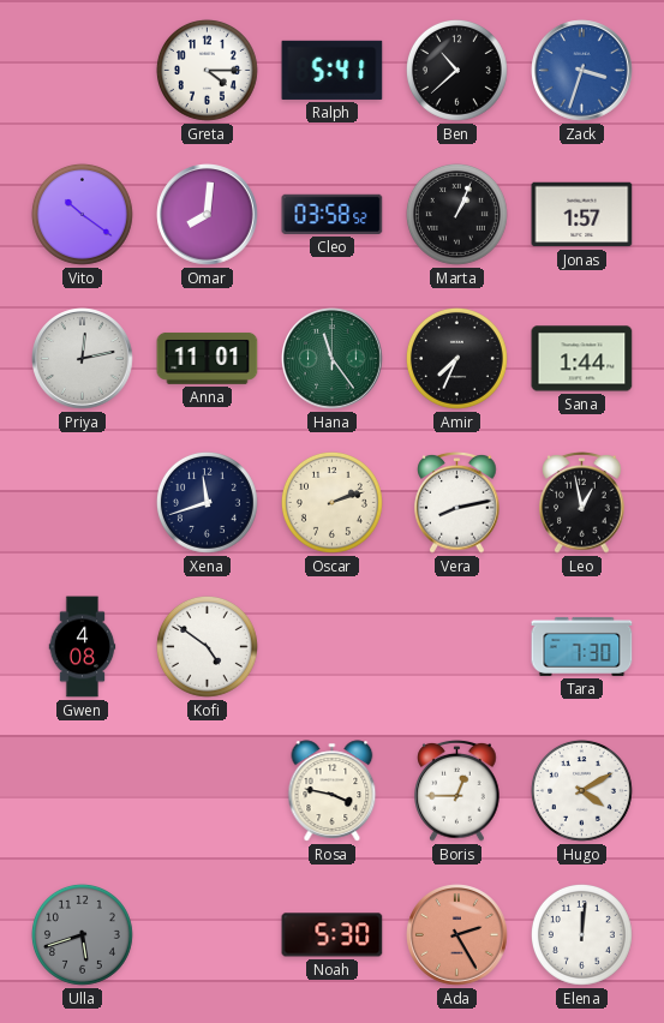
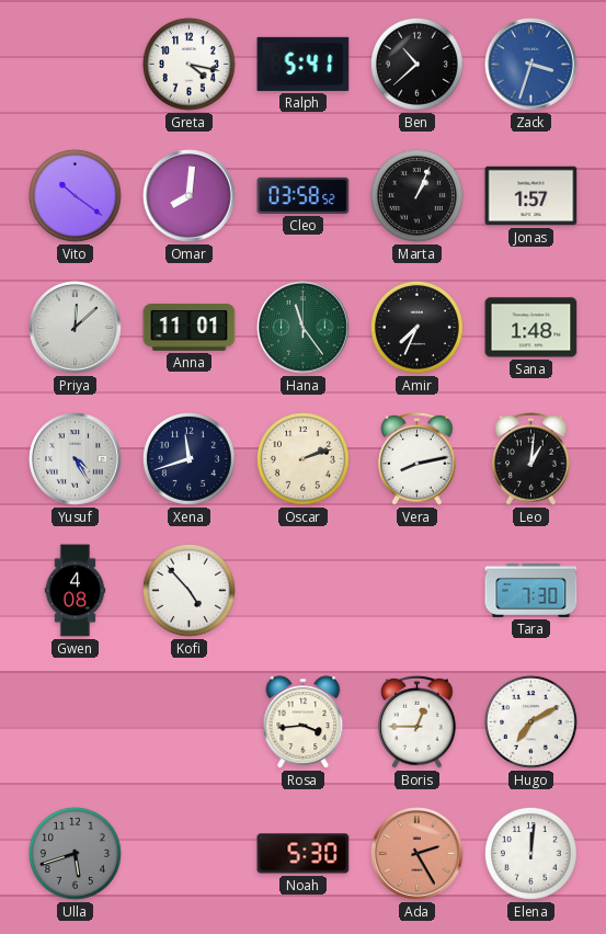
Greta: 4:15 -> 4:17 (188, 64)
Priya: 12:13 -> 12:08 (76, 328)
Sana: 1:44 -> 1:48 (531, 328)
Yusuf: none -> 4:25 (76, 459)
Leo: 12:58 -> 1:01 (531, 459)
Kofi: 4:51 -> 4:53 (188, 590)
Rosa: 3:47 -> 3:44 (304, 722)
Hugo: 4:10 -> 7:10 (530, 721)
